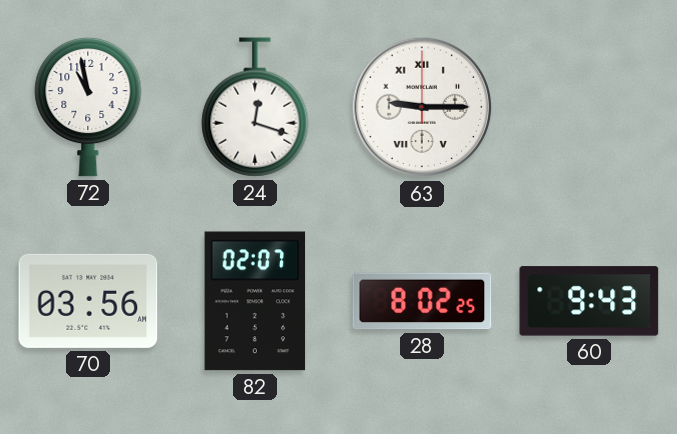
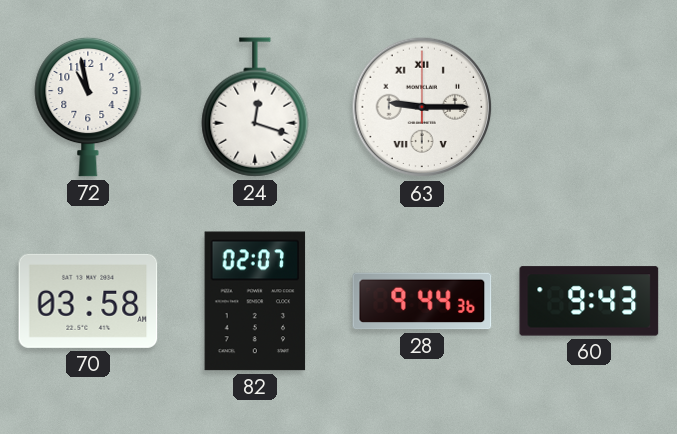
70: 03:56 -> 03:58 (88, 301)
28: 8:02 -> 9:44 (422, 301)
